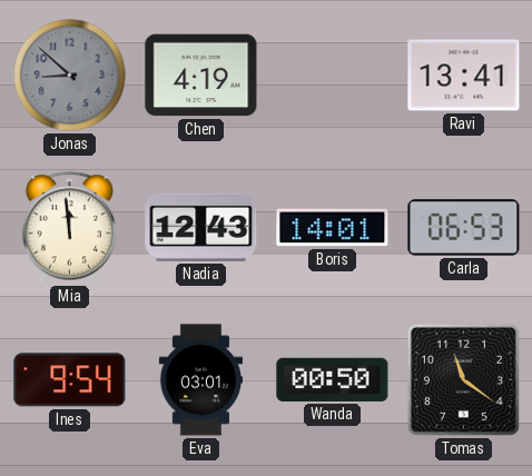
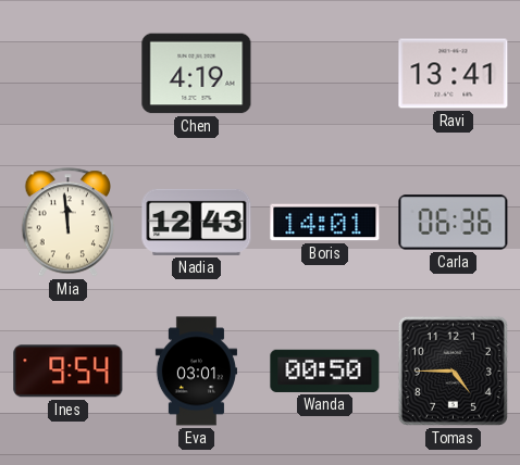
Jonas: 8:52 -> none (70, 76)
Carla: 06:53 -> 06:36 (454, 223)
Tomas: 11:21 -> 4:45 (453, 370)
